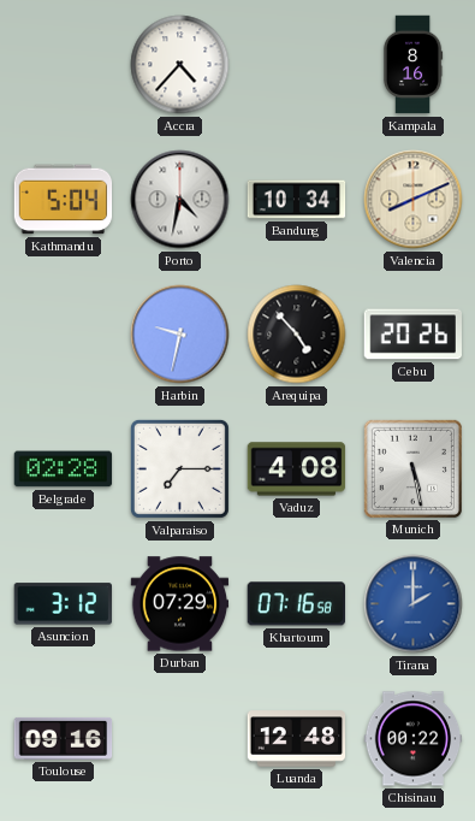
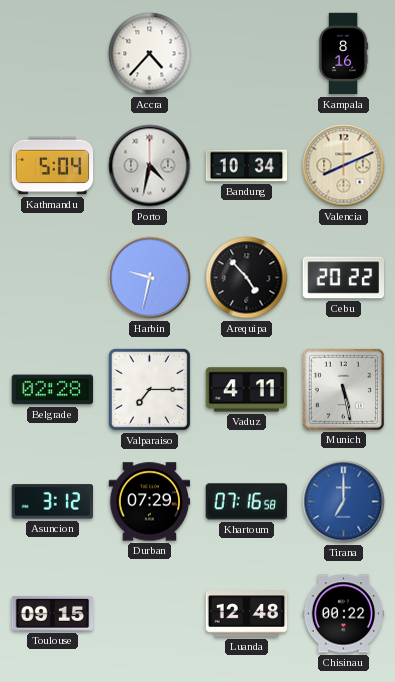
Cebu: 20:26 -> 20:22 (343, 278)
Vaduz: 4:08 -> 4:11 (247, 390)
Tirana: 2:00 -> 7:00 (344, 502)
Toulouse: 09:16 -> 09:15 (53, 613)
